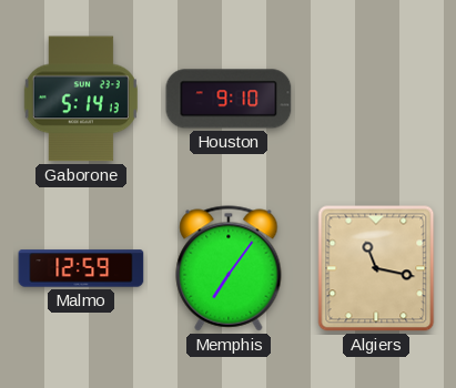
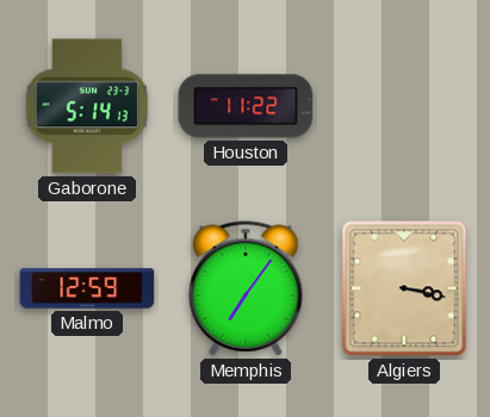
Houston: 9:10 -> 11:22 (246, 106)
Algiers: 11:17 -> 3:17 (404, 288)
